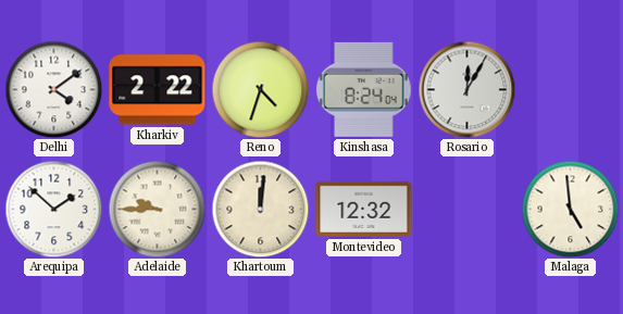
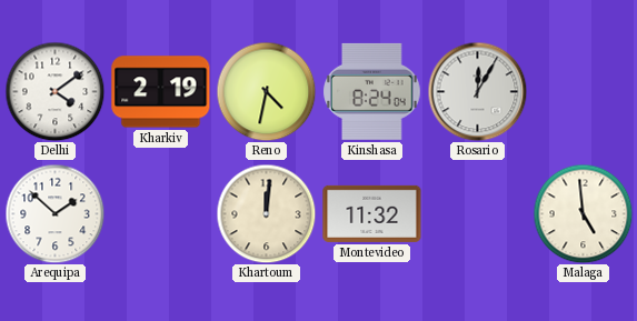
Kharkiv: 2:22 -> 2:19 (161, 92)
Reno: 4:33 -> 4:32 (266, 91)
Adelaide: 9:45 -> none (157, 209)
Montevideo: 12:32 -> 11:32 (372, 213)
